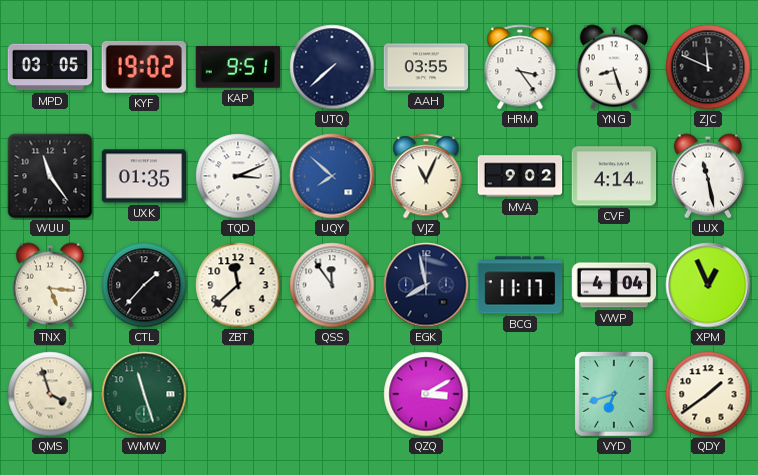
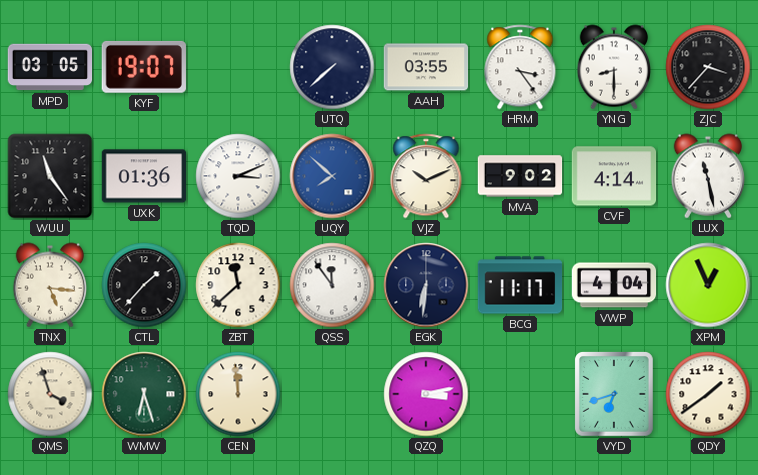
KYF: 19:02 -> 19:07 (144, 67)
KAP: 9:51 -> none (237, 68)
YNG: 8:27 -> 8:30 (613, 67)
ZJC: 11:49 -> 3:37 (708, 67)
UXK: 01:35 -> 01:36 (144, 176)
VJZ: 11:04 -> 10:11 (426, 176)
EGK: 7:58 -> 6:31 (426, 285)
WMW: 11:27 -> 6:27 (144, 394)
CEN: none -> 11:59 (238, 394)
QZQ: 3:10 -> 3:13 (426, 394)
